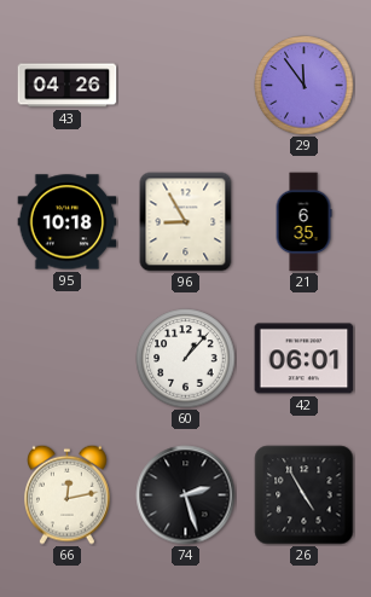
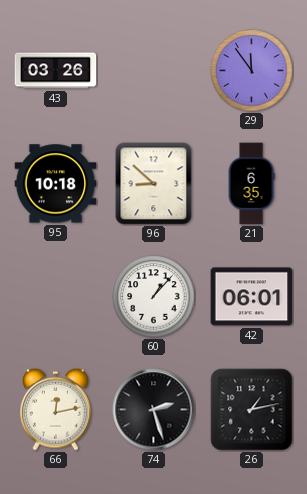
43: 04:26 -> 03:26 (56, 71)
96: 8:55 -> 8:52 (154, 184)
26: 4:55 -> 1:13 (252, 410)
